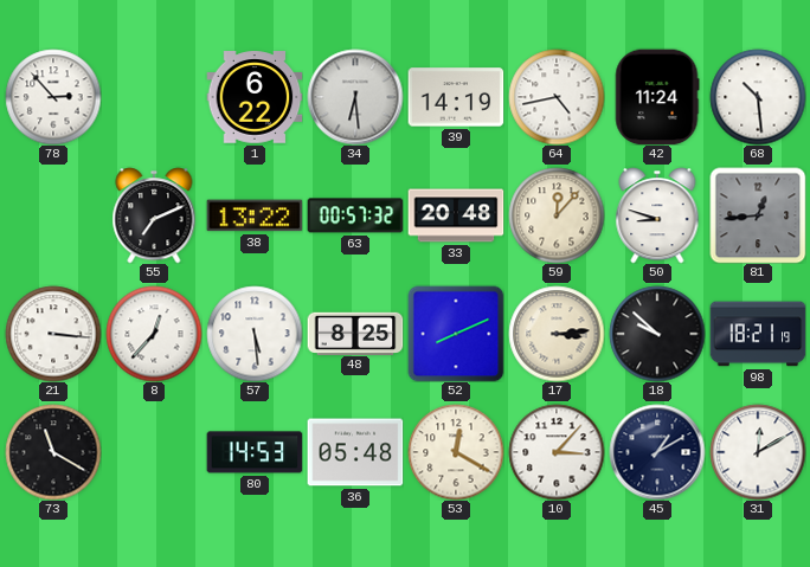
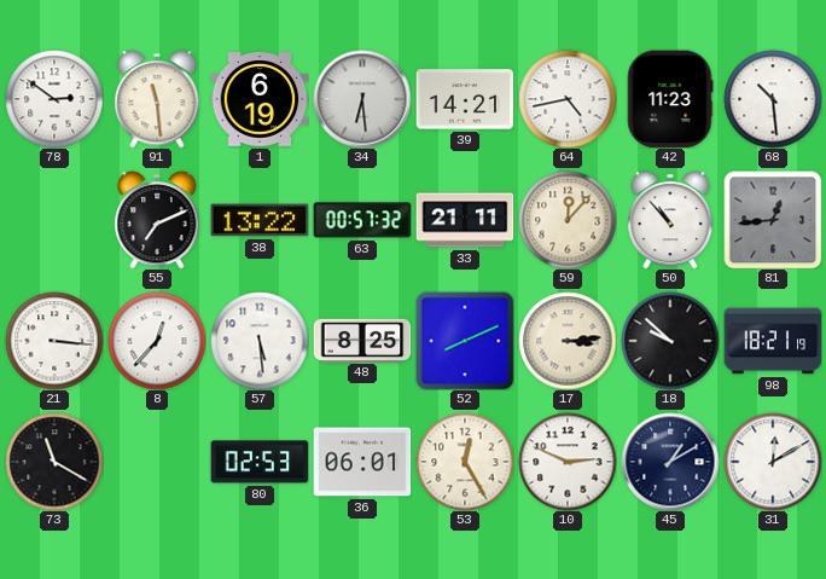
78: 2:53 -> 2:51 (54, 99)
91: none -> 11:29 (157, 99)
1: 6:22 -> 6:19 (260, 99)
39: 14:19 -> 14:21 (465, 99)
42: 11:24 -> 11:23 (670, 99)
33: 20:48 -> 21:11 (465, 220)
50: 8:48 -> 10:53 (670, 220)
80: 14:53 -> 02:53 (260, 462)
36: 05:48 -> 06:01 (362, 462)
53: 12:20 -> 12:25 (465, 462)
10: 3:07 -> 2:49 (568, 462)
